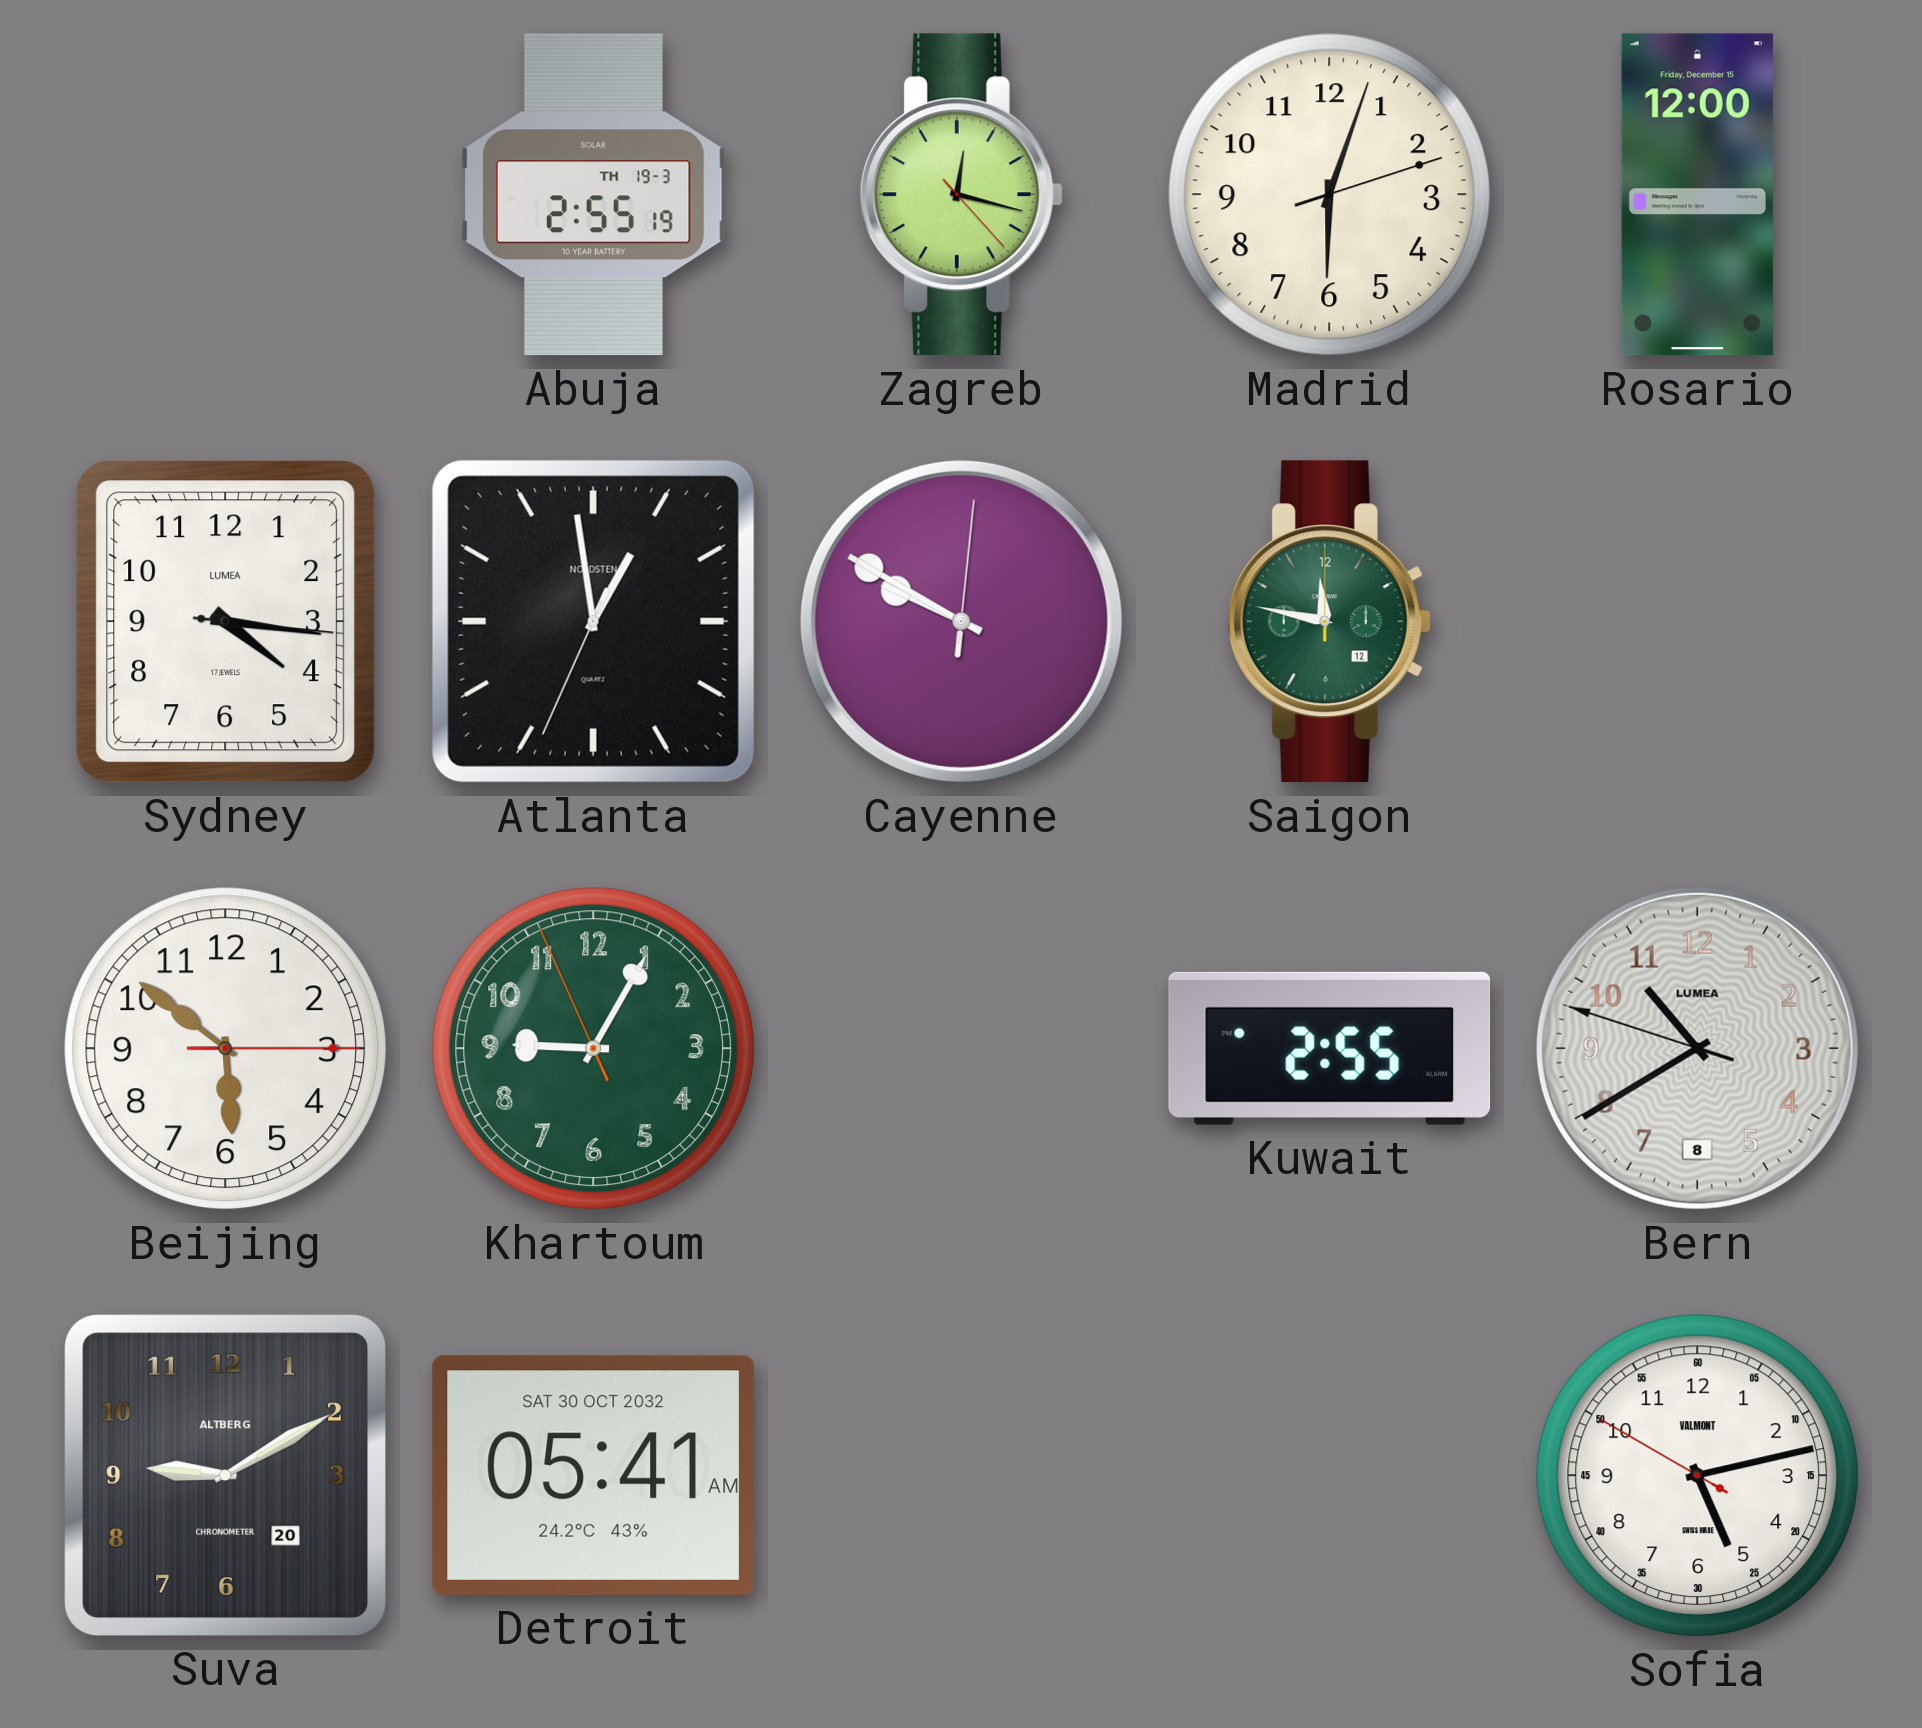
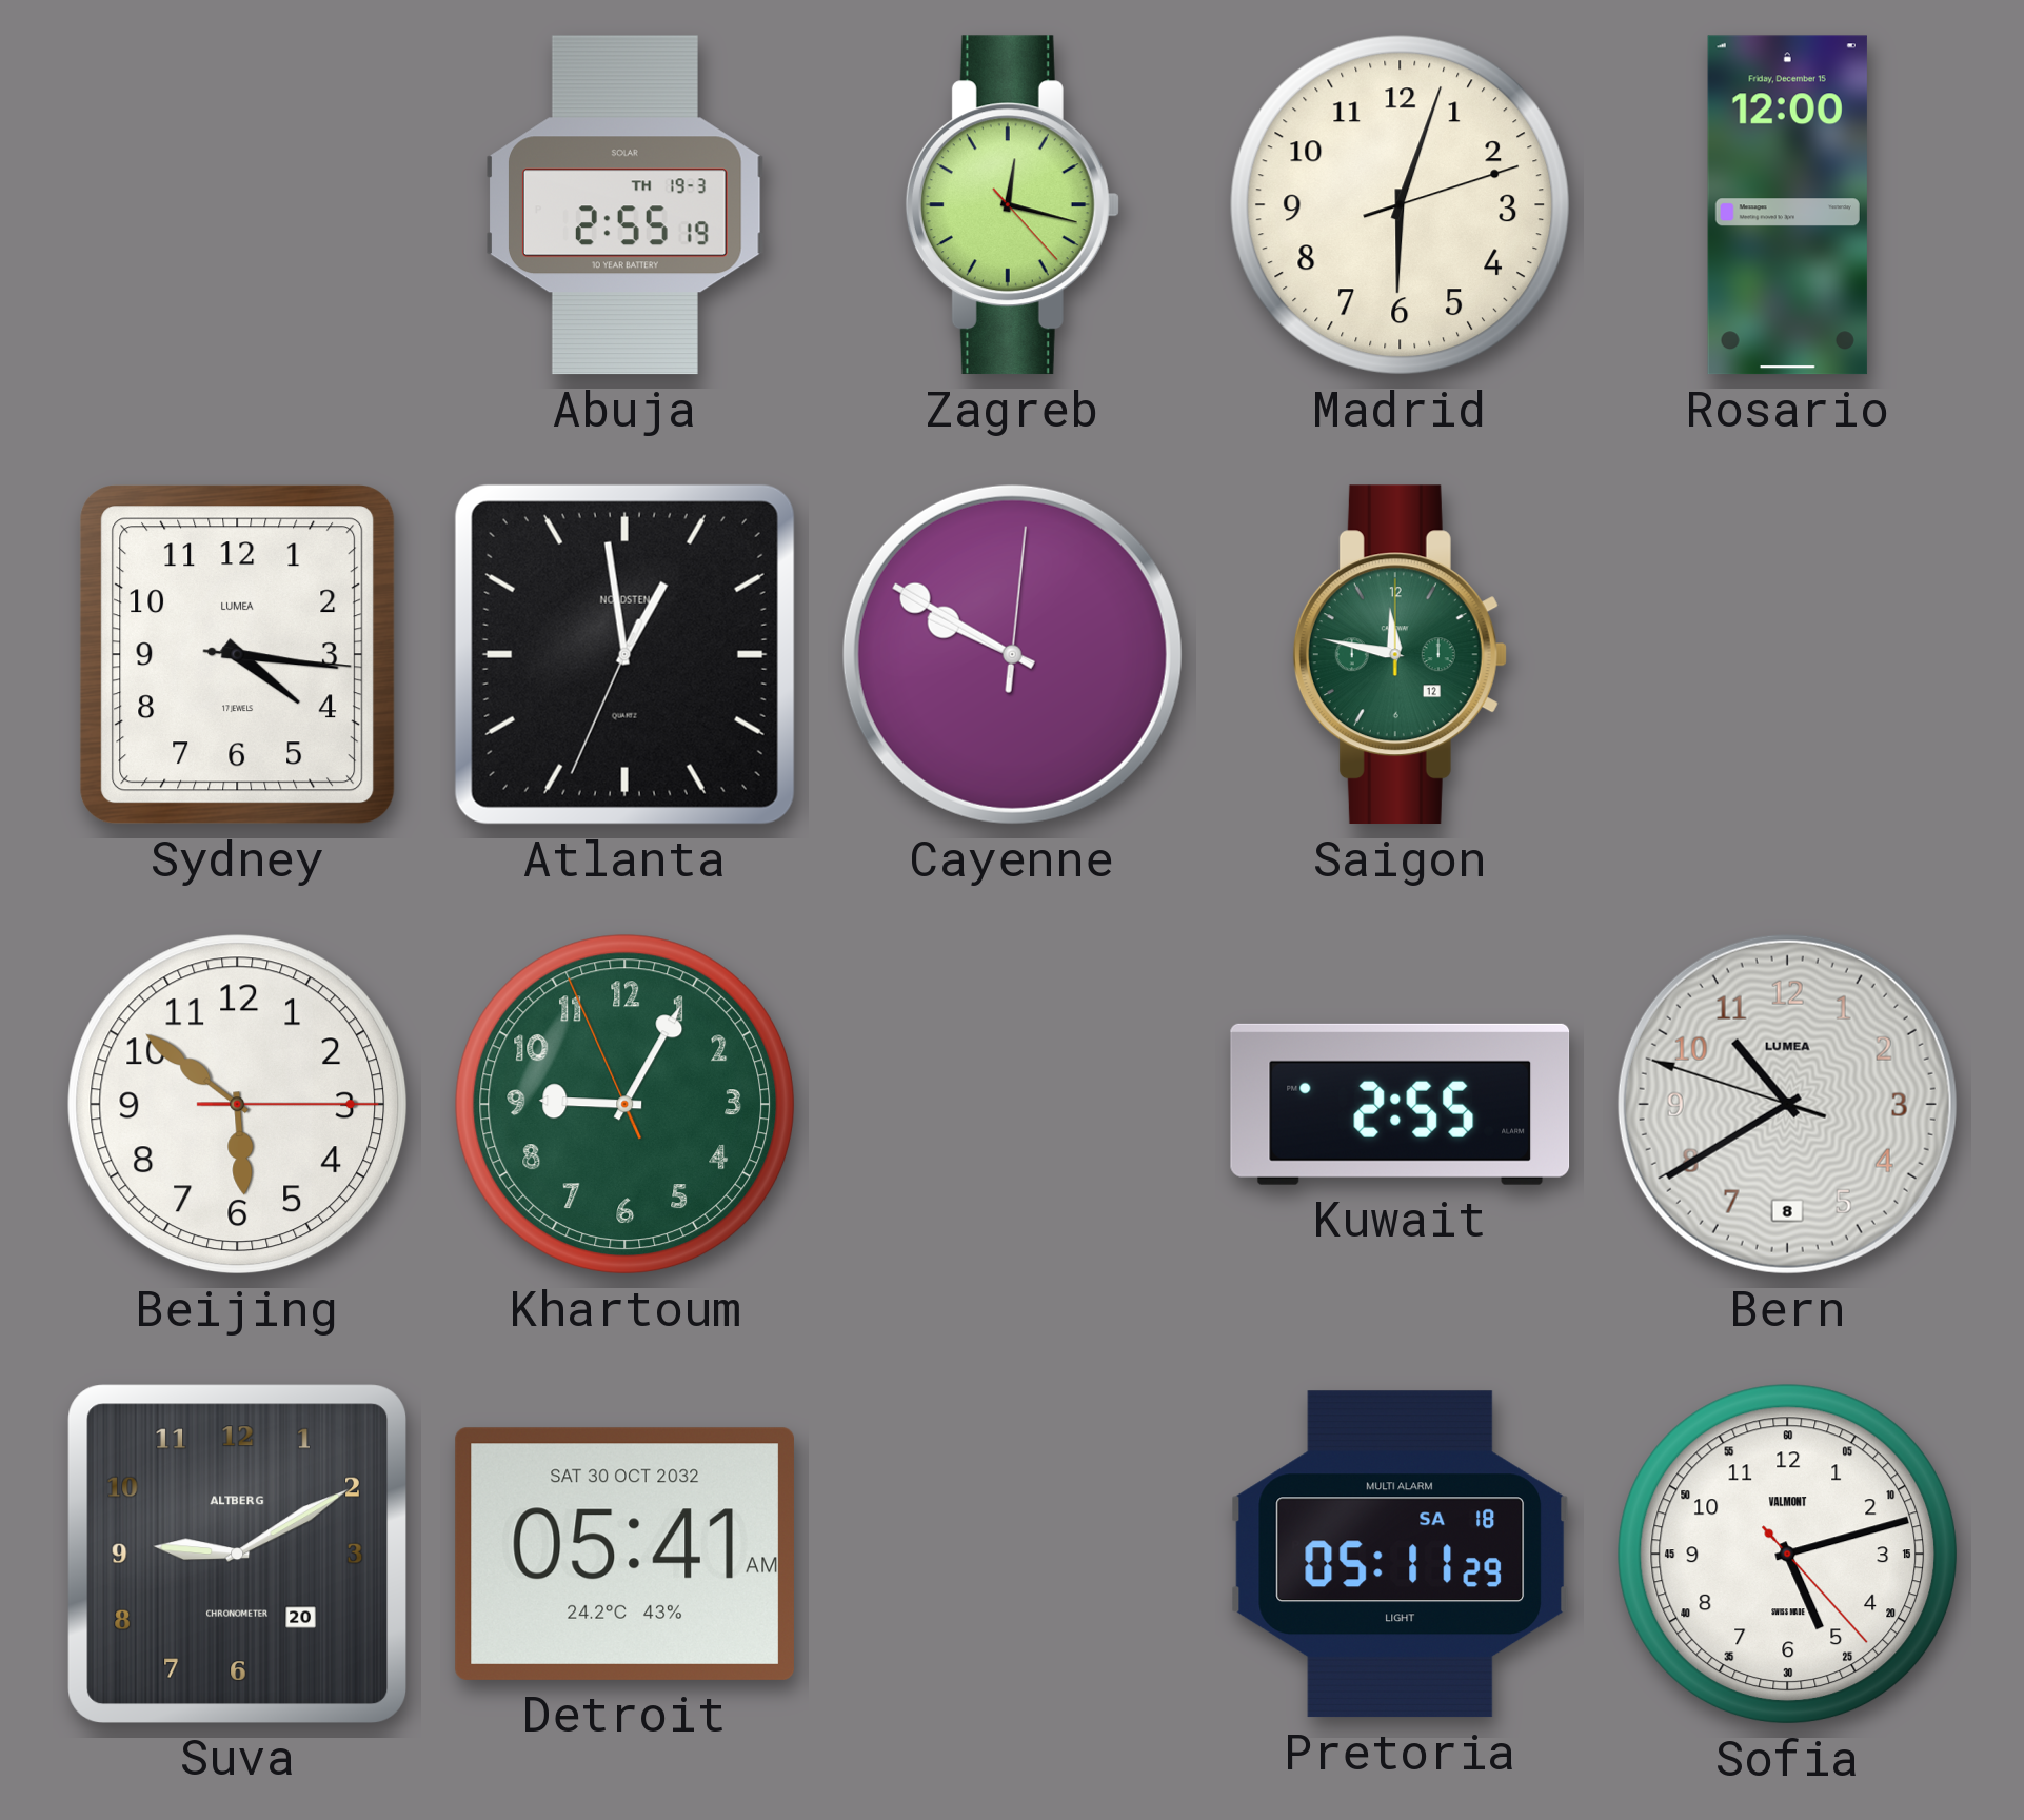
Pretoria: none -> 05:11 (1400, 1555)
Sofia: 5:12:50 -> 5:12:23 (1788, 1555)
